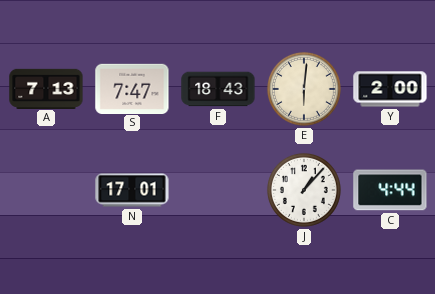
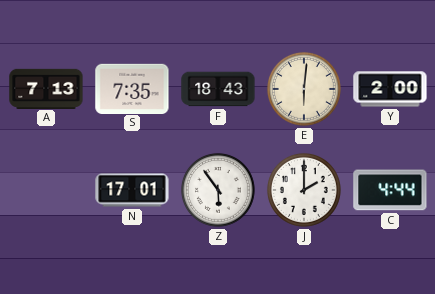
S: 7:47 -> 7:35 (132, 88)
Z: none -> 5:54 (218, 190)
J: 1:07 -> 2:00 (304, 190)
